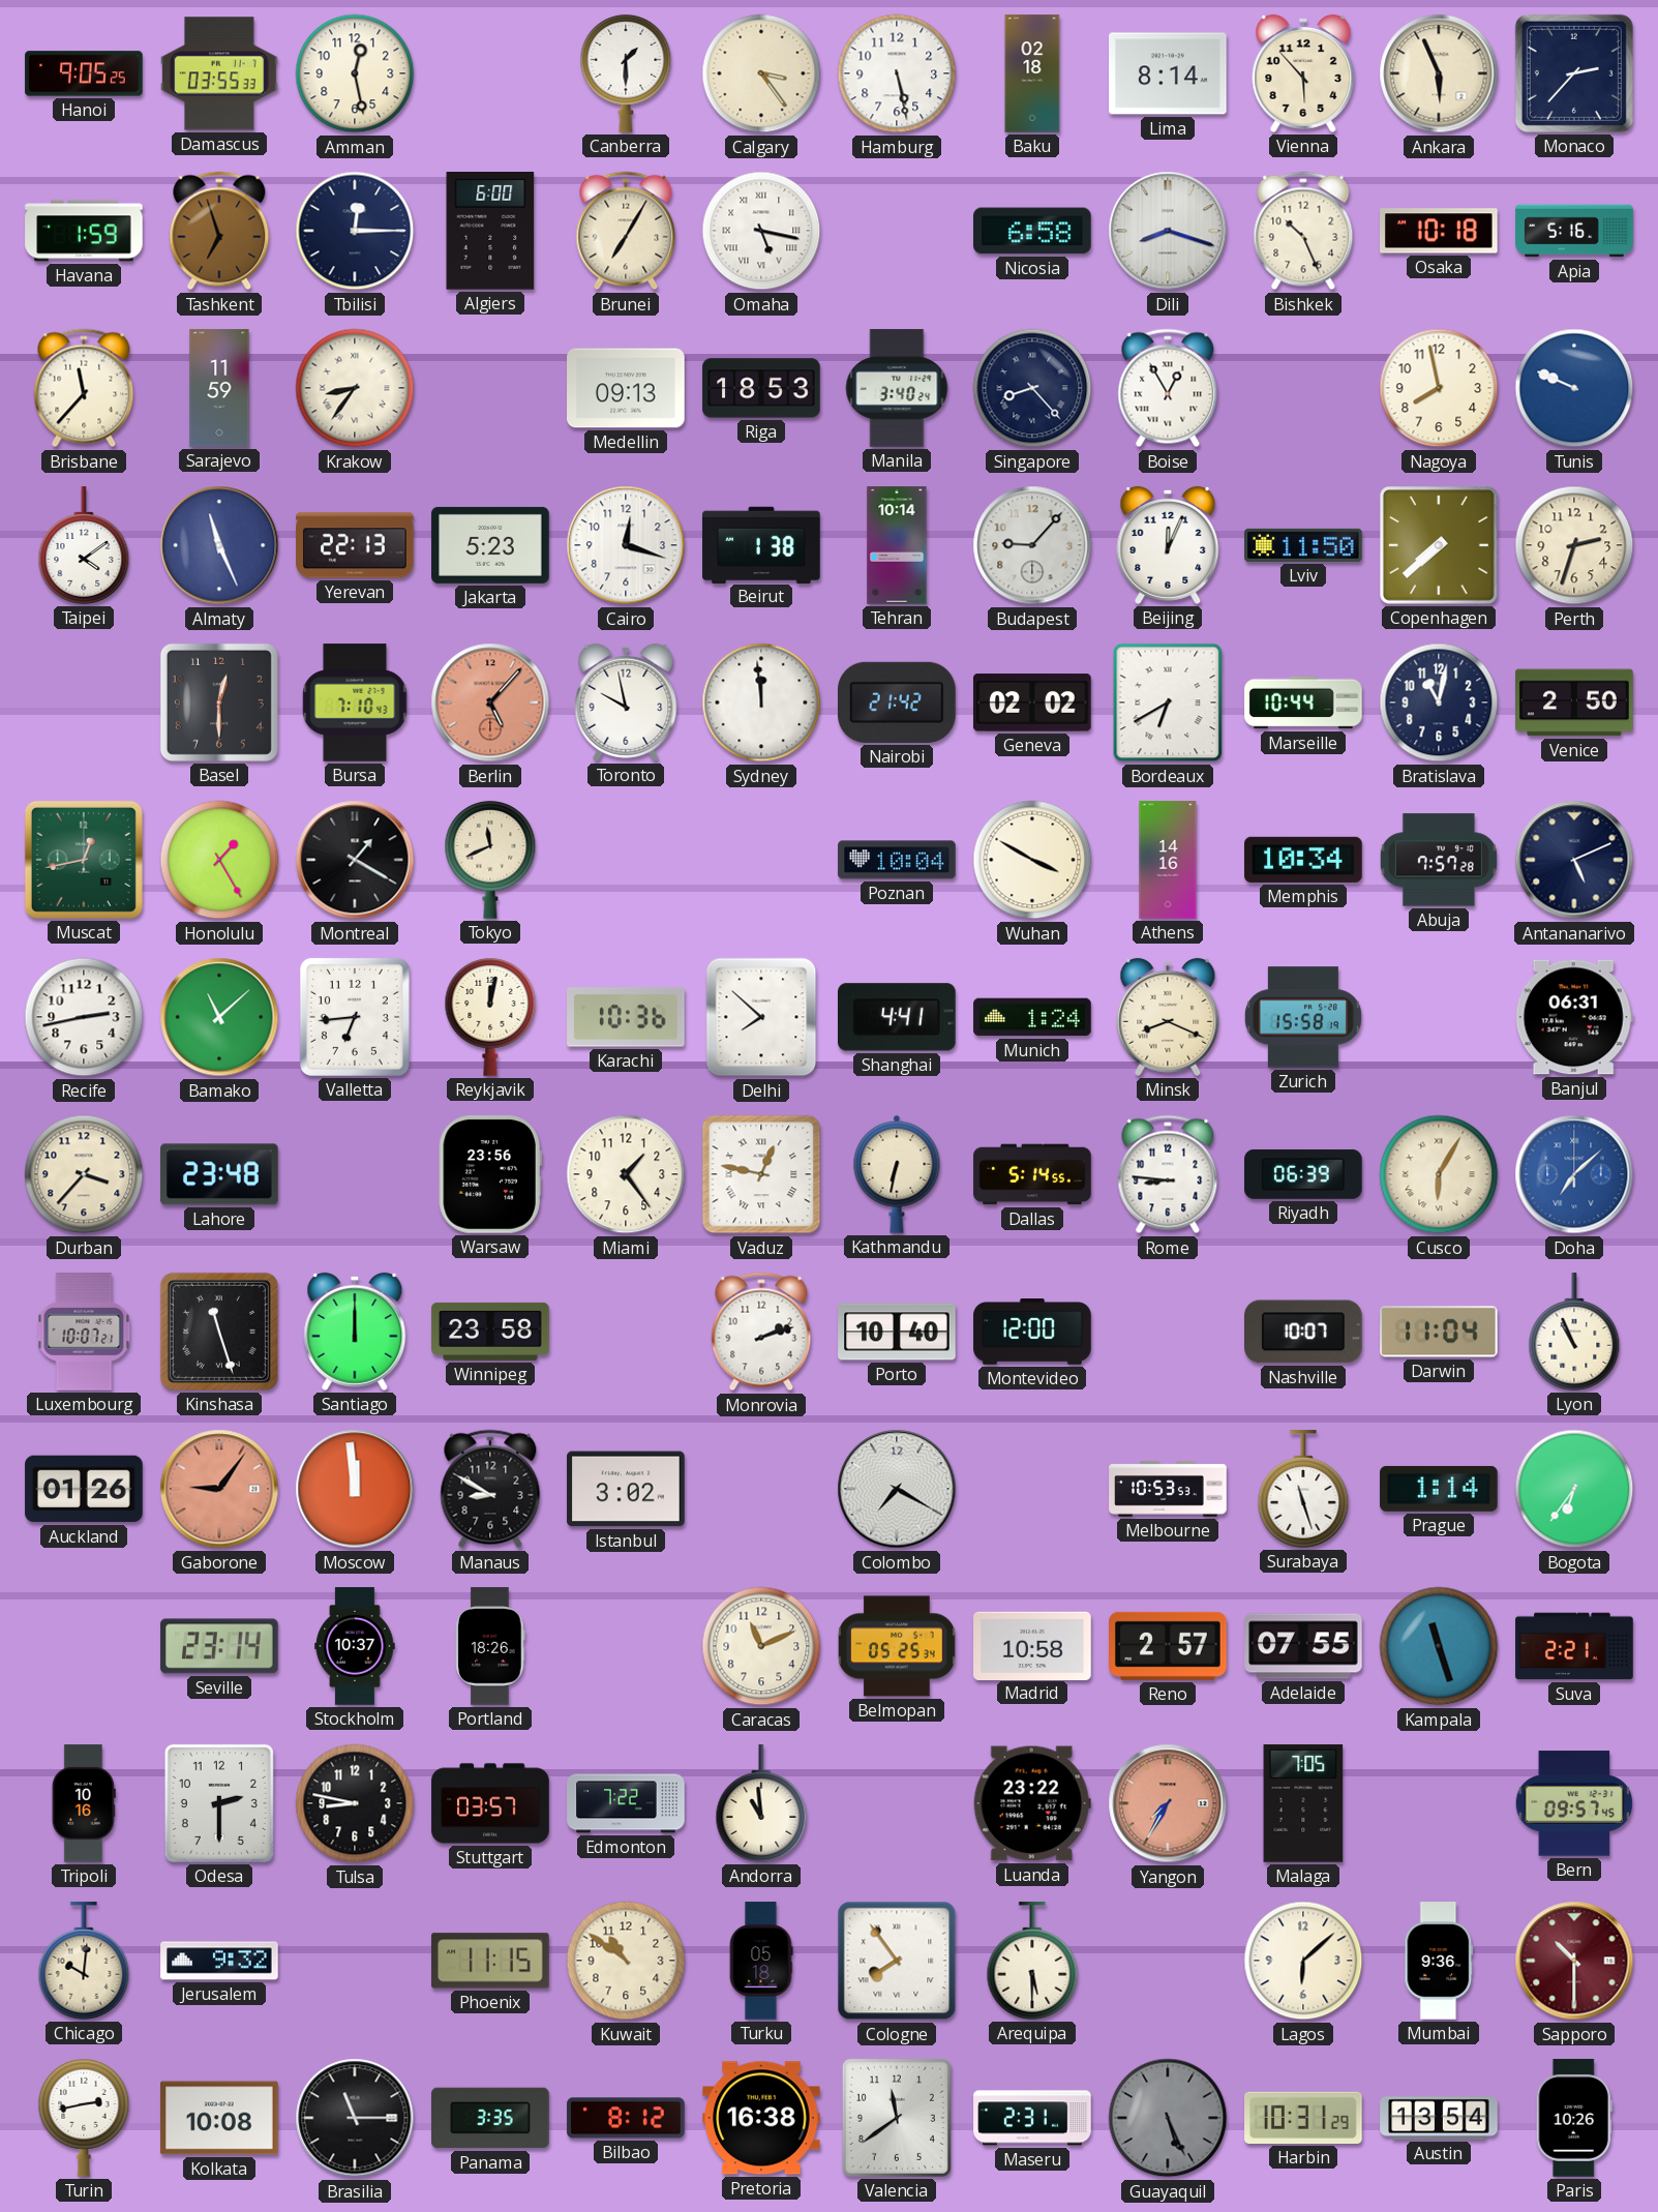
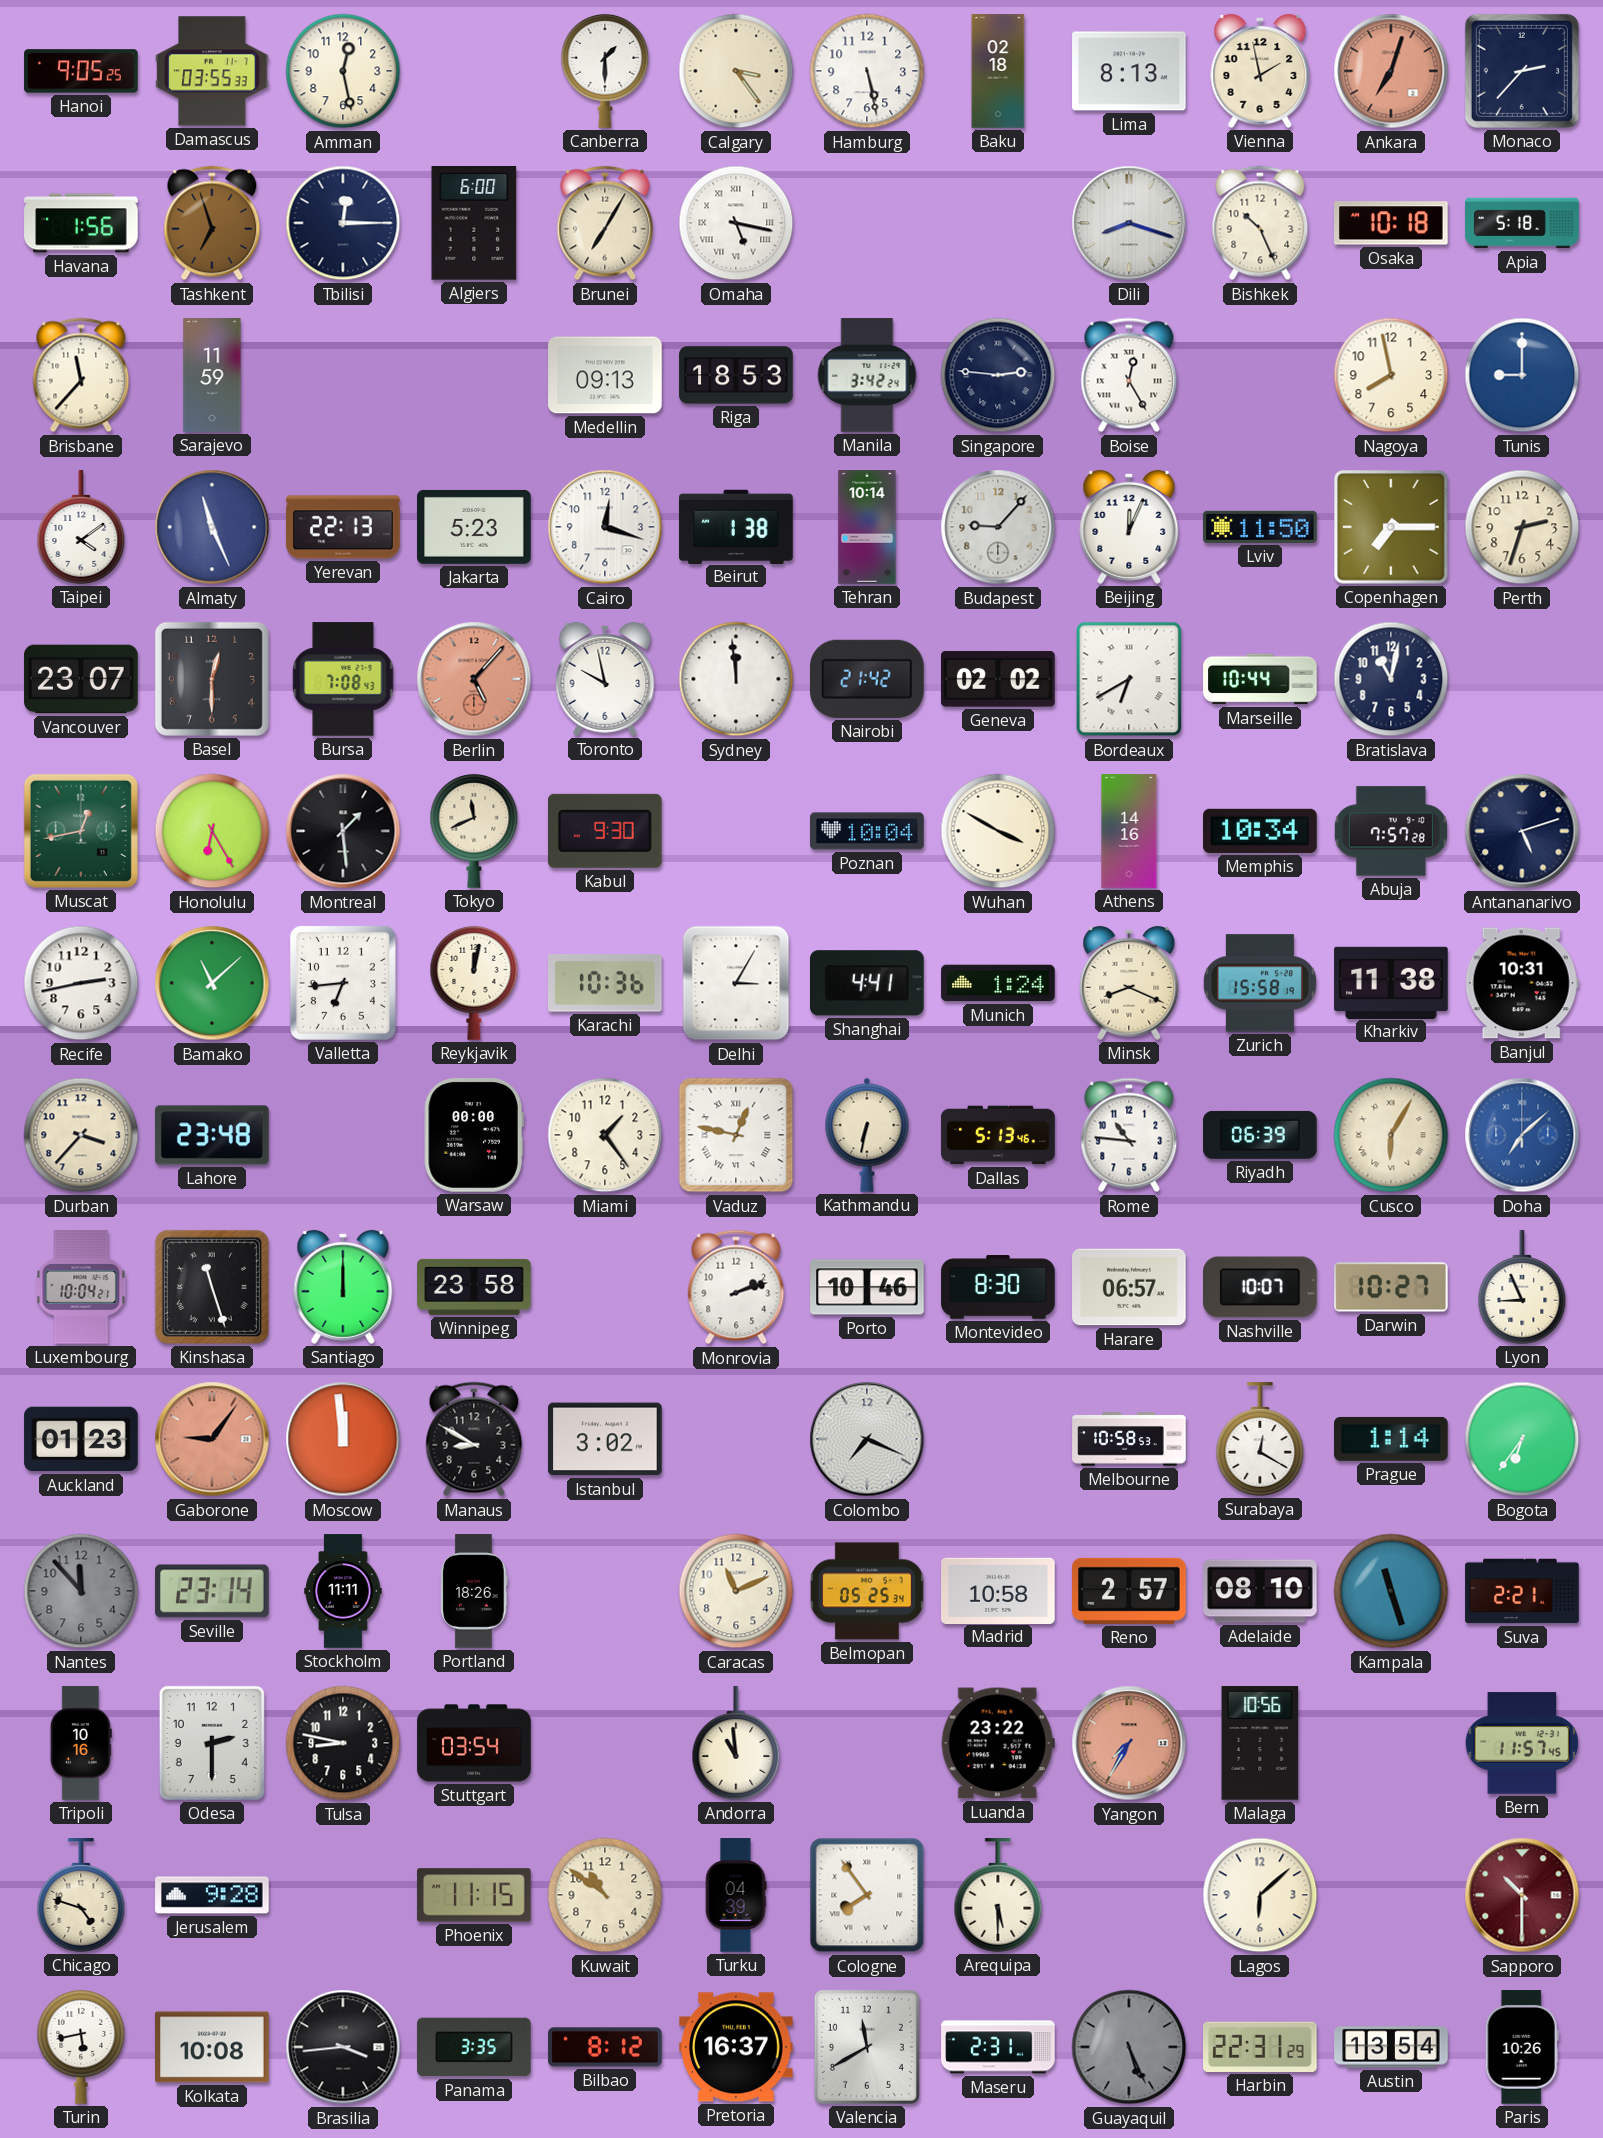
Lima: 8:14 -> 8:13 (1129, 71)
Vienna: 5:53 -> 1:58 (1260, 71)
Ankara: 5:56 -> 7:03 (1391, 71)
Ankara dial: cream -> salmon (1391, 71)
Havana: 1:59 -> 1:56 (81, 223)
Nicosia: 6:58 -> none (1032, 231)
Apia: 5:16 -> 5:18 (1522, 223)
Krakow: 8:36 -> none (355, 388)
Manila: 3:40 -> 3:42 (867, 375)
Singapore: 8:23 -> 2:46 (998, 375)
Boise: 12:55 -> 12:25 (1129, 375)
Tunis: 9:49 -> 9:00 (1522, 375)
Copenhagen: 7:38 -> 7:15 (1392, 528)
Vancouver: none -> 23:07 (81, 679)
Bursa: 7:10 -> 7:08 (343, 679)
Venice: 2:50 -> none (1574, 703)
Honolulu: 1:25 -> 6:25 (212, 831)
Montreal: 1:20 -> 1:29 (343, 831)
Kabul: none -> 9:30 (605, 831)
Antananarivo: 5:11 -> 5:12 (1522, 831)
Delhi: 7:52 -> 3:05 (736, 983)
Kharkiv: none -> 11:38 (1391, 982)
Banjul: 06:31 -> 10:31 (1522, 983)
Warsaw: 23:56 -> 00:00 (474, 1135)
Dallas: 5:14 -> 5:13 (998, 1135)
Rome: 8:46 -> 10:46 (1129, 1135)
Luxembourg: 10:07 -> 10:04 (81, 1287)
Porto: 10:40 -> 10:46 (867, 1287)
Montevideo: 12:00 -> 8:30 (998, 1287)
Harare: none -> 06:57 (1129, 1287)
Darwin: 11:04 -> 10:27 (1392, 1287)
Lyon: 10:56 -> 8:56 (1522, 1287)
Auckland: 01:26 -> 01:23 (81, 1439)
Colombo: 7:20 -> 7:19 (867, 1439)
Melbourne: 10:53 -> 10:58 (1129, 1439)
Surabaya: 11:27 -> 12:20 (1260, 1439)
Nantes: none -> 11:53 (81, 1591)
Stockholm: 10:37 -> 11:11 (343, 1591)
Adelaide: 07:55 -> 08:10 (1260, 1591)
Stuttgart: 03:57 -> 03:54 (474, 1743)
Edmonton: 7:22 -> none (626, 1803)
Malaga: 7:05 -> 10:56 (1260, 1743)
Bern: 09:57 -> 11:57 (1522, 1743)
Chicago: 10:01 -> 4:48 (81, 1895)
Jerusalem: 9:32 -> 9:28 (212, 1895)
Turku: 05:18 -> 04:39 (736, 1895)
Mumbai: 9:36 -> none (1439, 1961)
Turin: 2:43 -> 5:43 (81, 2047)
Brasilia: 11:15 -> 3:44 (343, 2047)
Pretoria: 16:38 -> 16:37 (736, 2047)
Valencia: 11:39 -> 11:40 (867, 2047)
Harbin: 10:31 -> 22:31 (1261, 2047)
